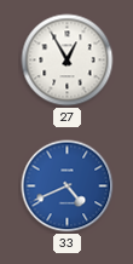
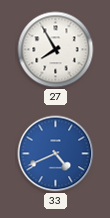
27: 12:55 -> 7:55 (56, 50)
